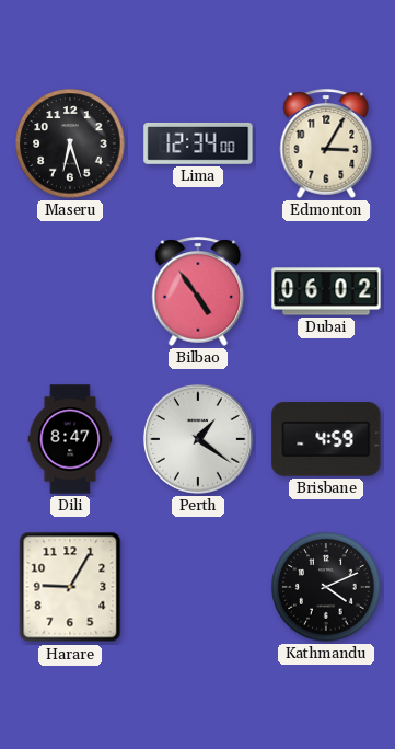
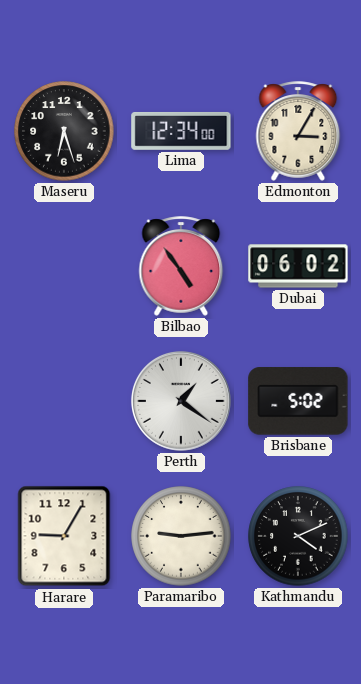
Dili: 8:47 -> none (70, 439)
Brisbane: 4:59 -> 5:02 (298, 401)
Paramaribo: none -> 9:14 (181, 536)
